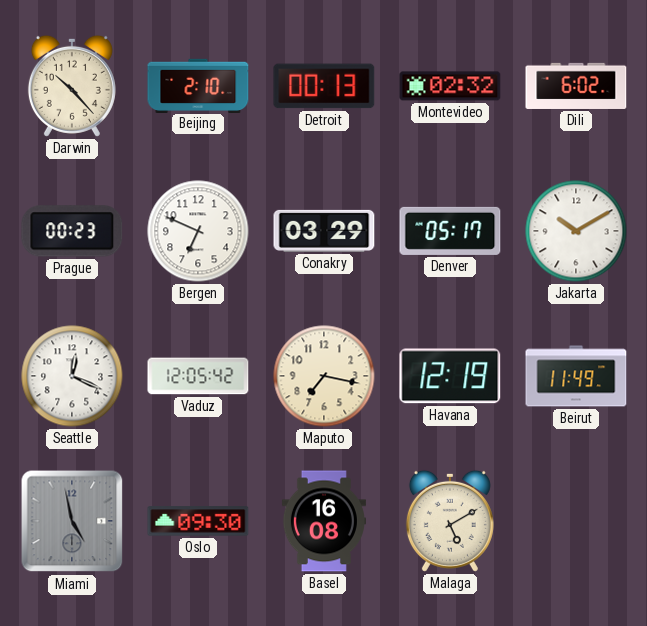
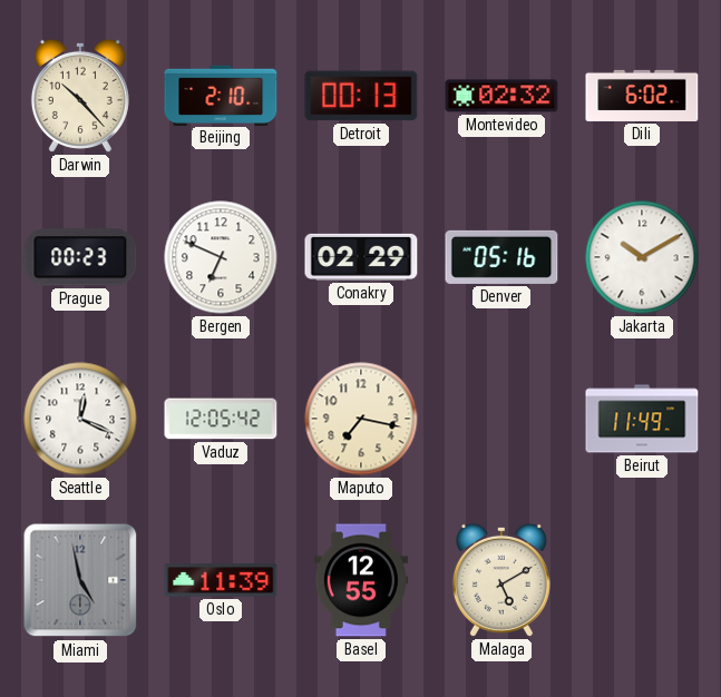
Conakry: 03:29 -> 02:29 (361, 257)
Denver: 05:17 -> 05:16 (501, 257)
Havana: 12:19 -> none (450, 376)
Oslo: 09:30 -> 11:39 (221, 580)
Basel: 16:08 -> 12:55 (361, 580)
